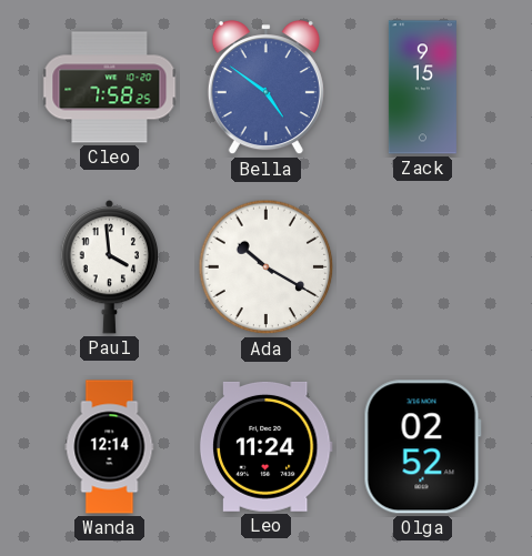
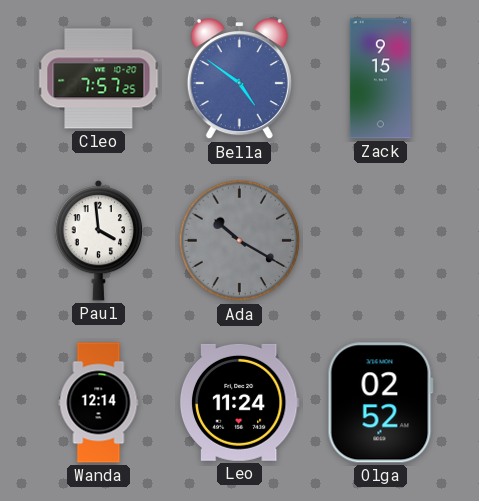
Cleo: 7:58 -> 7:57 (99, 79)
Ada dial: white -> grey (240, 241)
